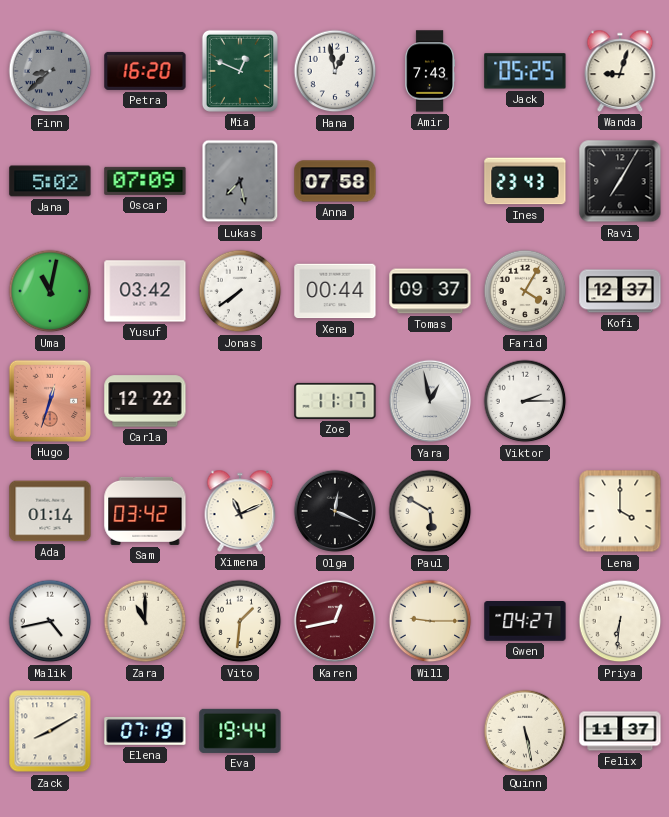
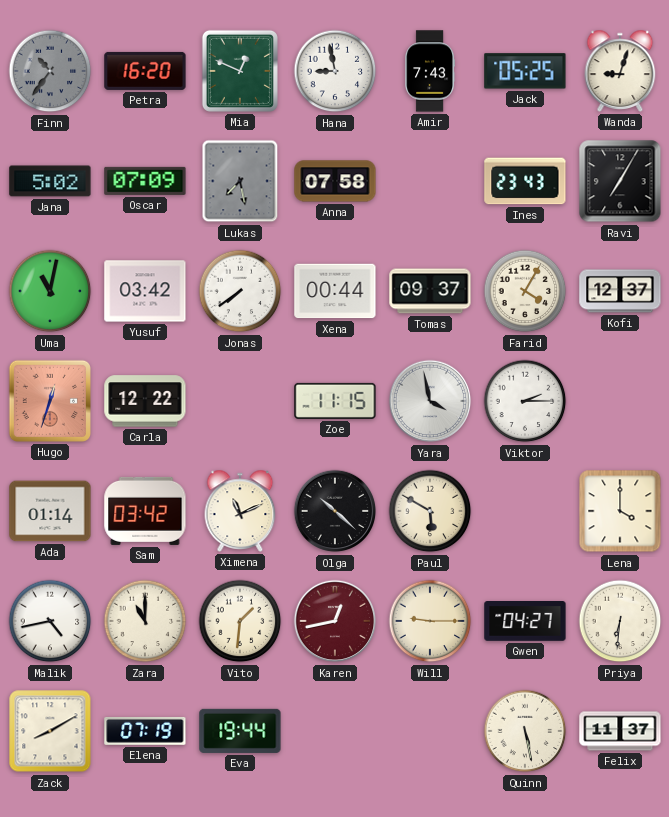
Finn: 8:38 -> 10:36 (50, 71)
Hana: 12:58 -> 8:58 (335, 71)
Zoe: 11:17 -> 11:15 (335, 401)
Yara: 12:58 -> 3:58 (430, 401)
Olga: 12:19 -> 10:22 (335, 511)
